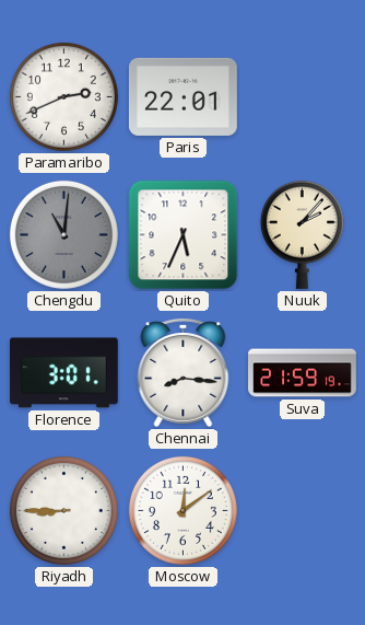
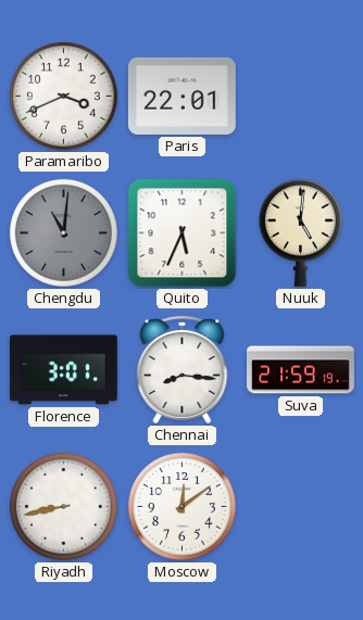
Paramaribo: 2:41 -> 3:41 (63, 96)
Nuuk: 2:07 -> 5:01 (300, 232)
Riyadh: 8:45 -> 8:43 (63, 506)
